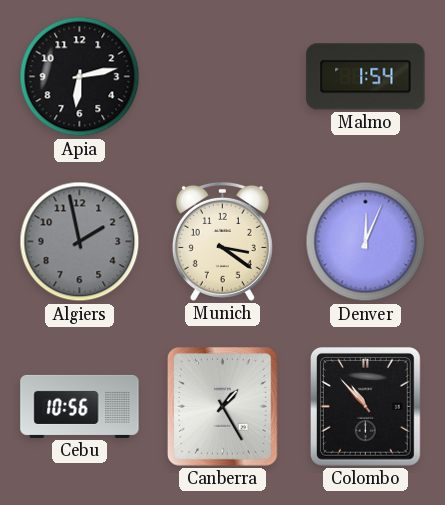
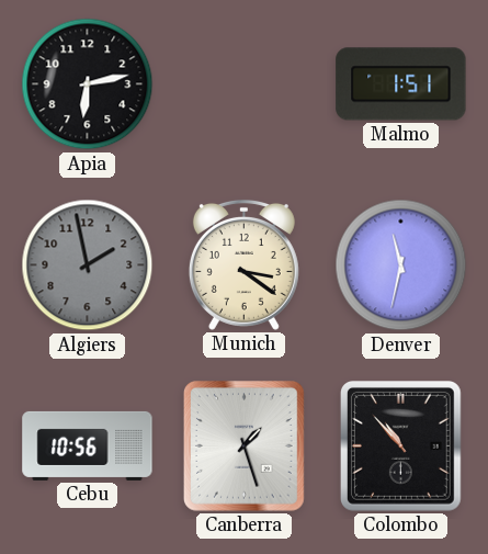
Malmo: 1:54 -> 1:51 (401, 84)
Denver: 12:04 -> 11:32 (401, 265)
Canberra: 1:25 -> 1:27 (245, 446)
